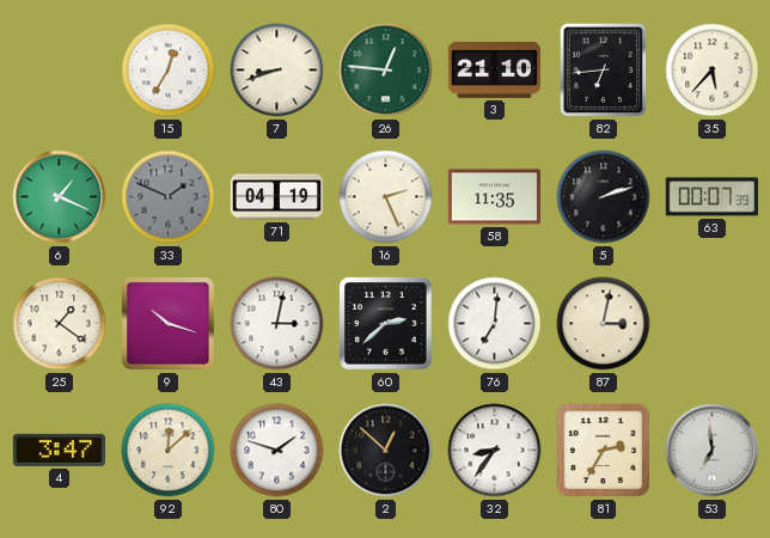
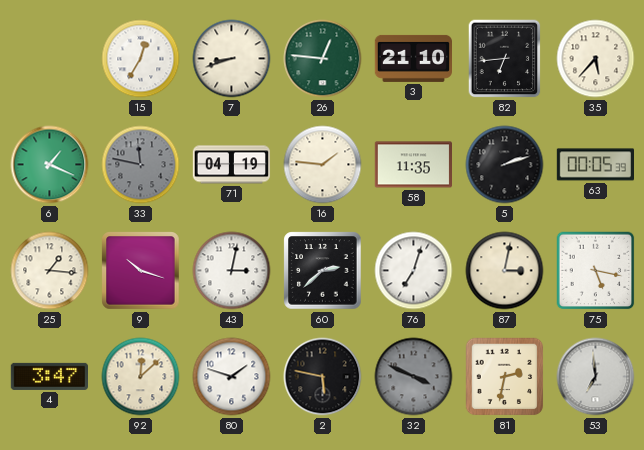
33: 1:49 -> 11:47 (141, 165)
16: 2:26 -> 1:46 (323, 165)
63: 00:07 -> 00:05 (595, 165)
25: 1:21 -> 1:16 (50, 271)
76: 7:01 -> 7:03 (414, 271)
75: none -> 5:17 (596, 271)
2: 12:52 -> 5:47 (323, 377)
32: 8:36 -> 3:49 (414, 377)
32 dial: white -> grey (414, 377)
81: 2:35 -> 2:32 (505, 377)
